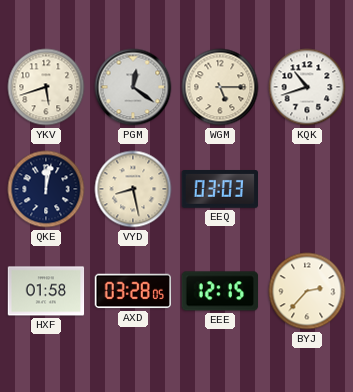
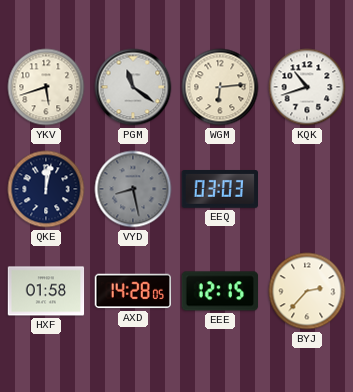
PGM: 12:21 -> 11:21 (133, 87)
WGM: 5:15 -> 6:14 (220, 87)
VYD dial: cream -> grey (133, 189)
AXD: 03:28 -> 14:28 (132, 291)
